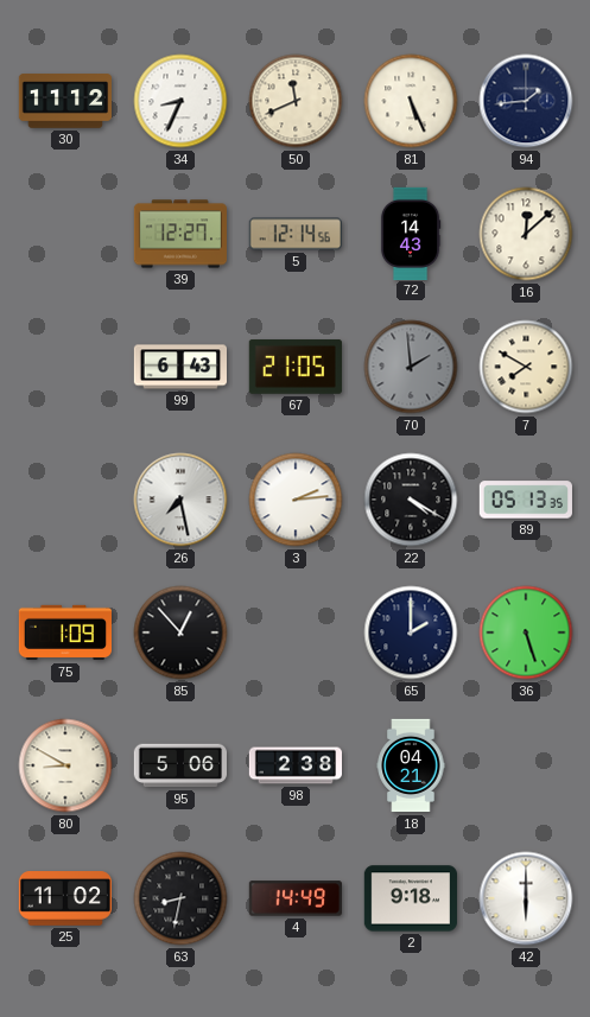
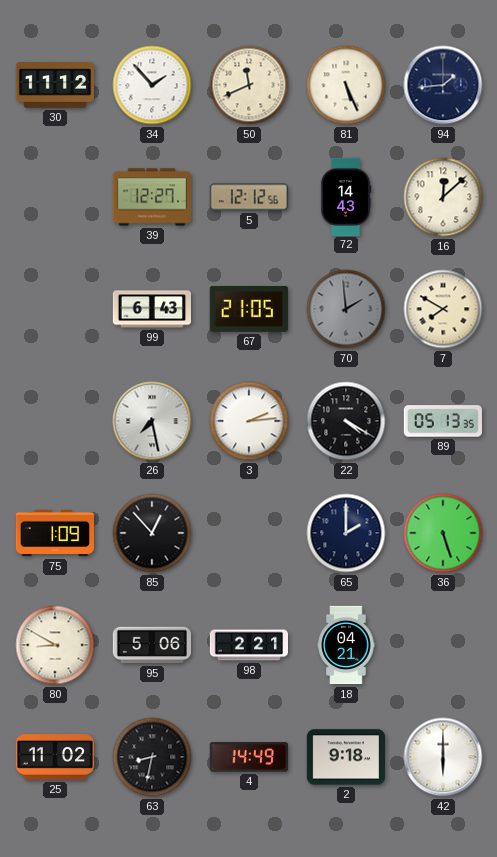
34: 8:34 -> 1:53 (152, 85)
5: 12:14 -> 12:12 (249, 197)
98: 2:38 -> 2:21 (248, 645)
